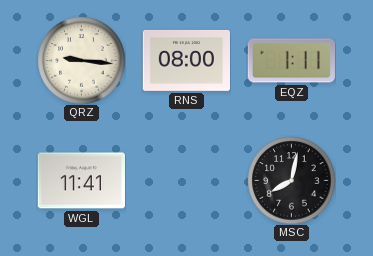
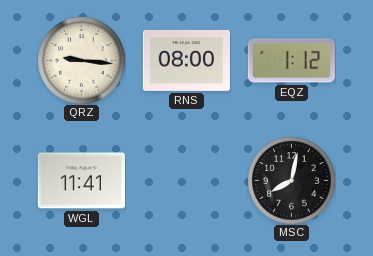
EQZ: 1:11 -> 1:12 (291, 61)
